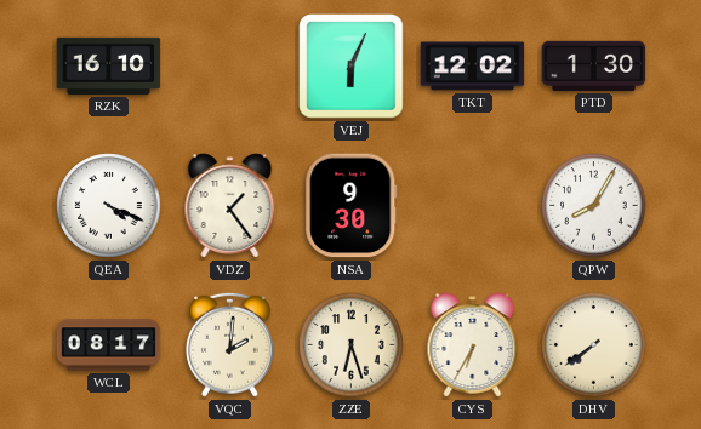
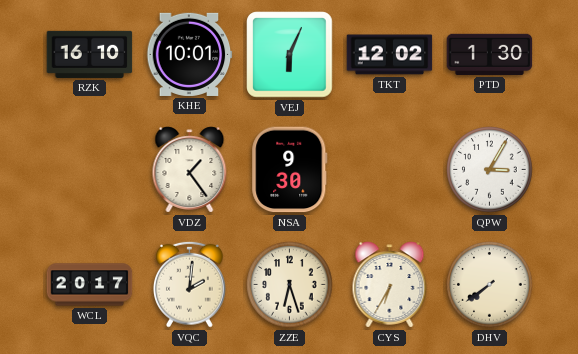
KHE: none -> 10:01 (190, 54)
QEA: 4:19 -> none (109, 206)
QPW: 8:05 -> 3:05 (490, 170)
WCL: 08:17 -> 20:17 (90, 285)
